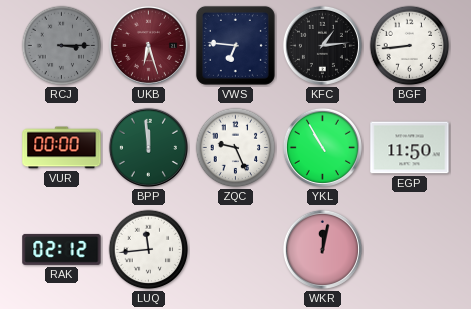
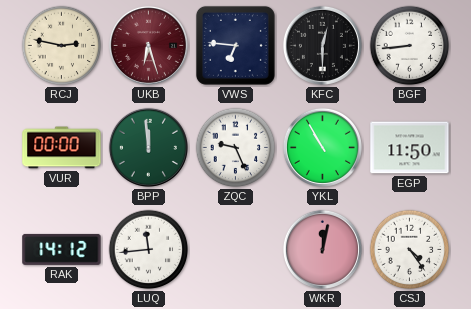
RCJ: 3:15 -> 2:47 (62, 46)
RCJ dial: grey -> cream (62, 46)
KFC: 1:14 -> 12:30 (322, 45)
RAK: 02:12 -> 14:12 (62, 249)
CSJ: none -> 4:24 (410, 250)
